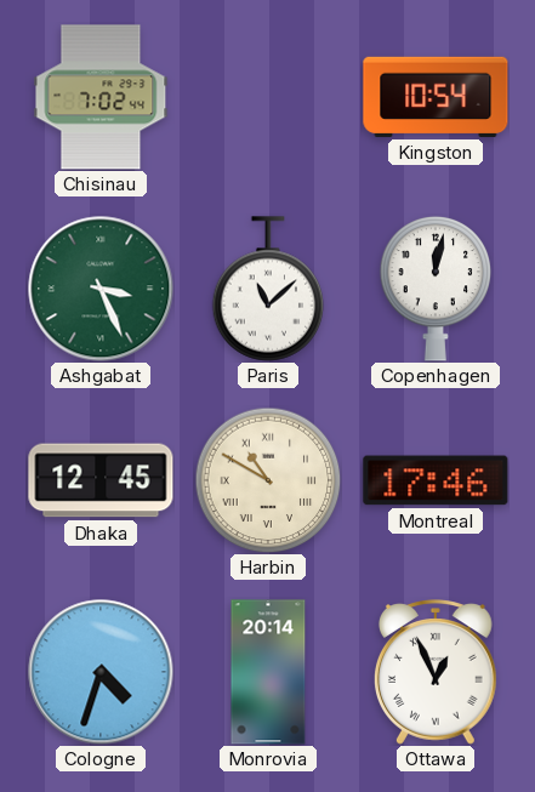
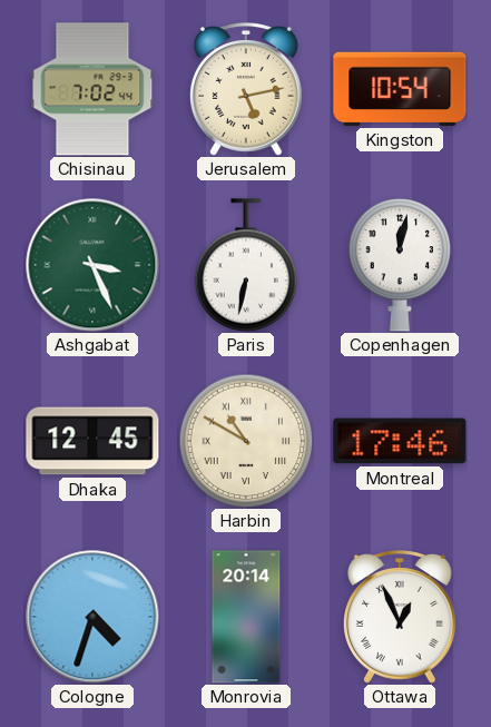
Jerusalem: none -> 5:13 (246, 89)
Paris: 11:08 -> 6:32 (246, 265)
